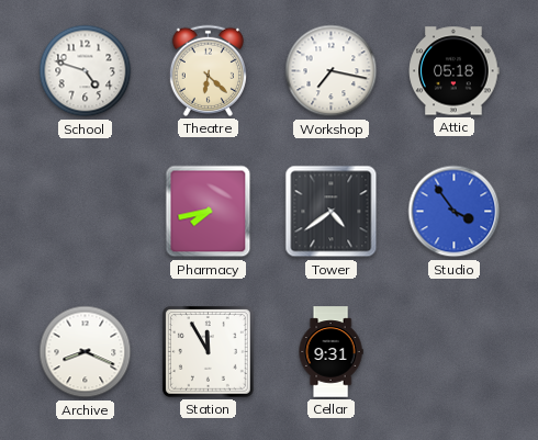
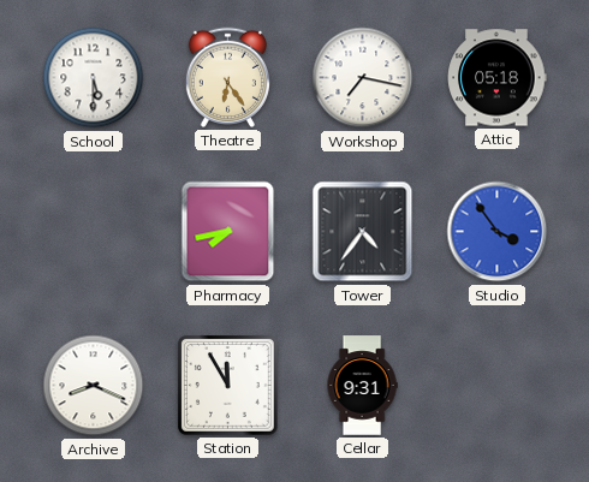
School: 4:48 -> 5:30 (94, 78)
Theatre: 6:22 -> 6:24 (227, 77)
Tower: 4:39 -> 4:36 (363, 232)
